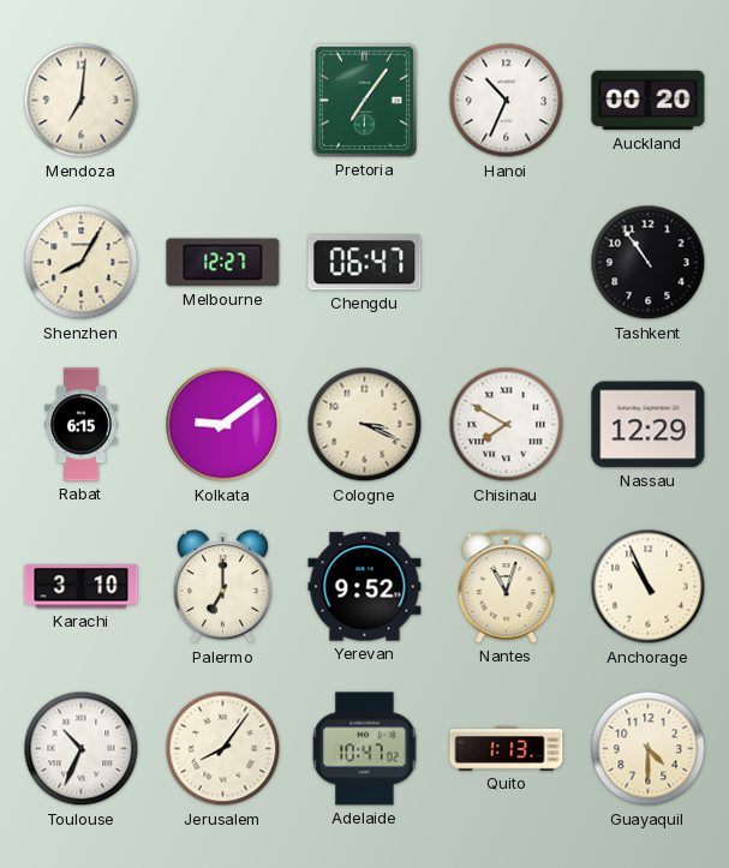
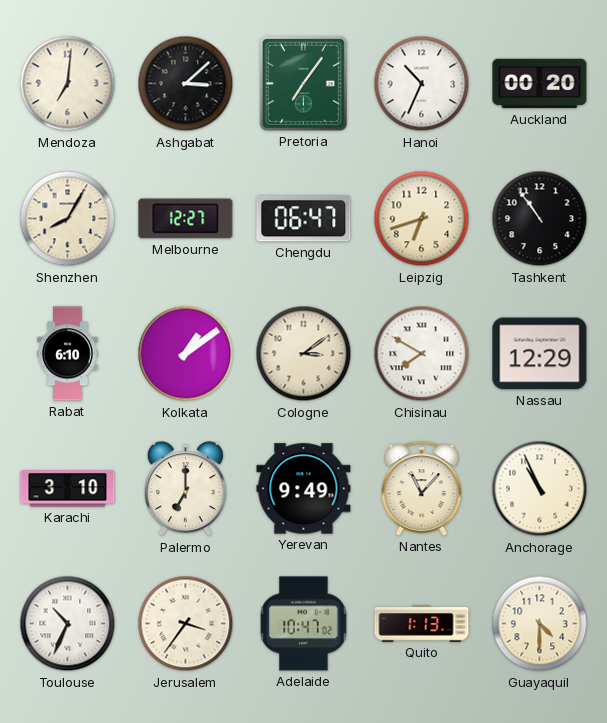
Ashgabat: none -> 3:08 (186, 84)
Leipzig: none -> 6:42 (422, 219)
Rabat: 6:15 -> 6:10 (68, 354)
Kolkata: 9:09 -> 1:09 (186, 354)
Cologne: 3:19 -> 3:09 (304, 354)
Yerevan: 9:52 -> 9:49 (304, 489)
Nantes: 11:03 -> 11:07 (422, 489)
Jerusalem: 8:06 -> 3:36 (186, 624)
